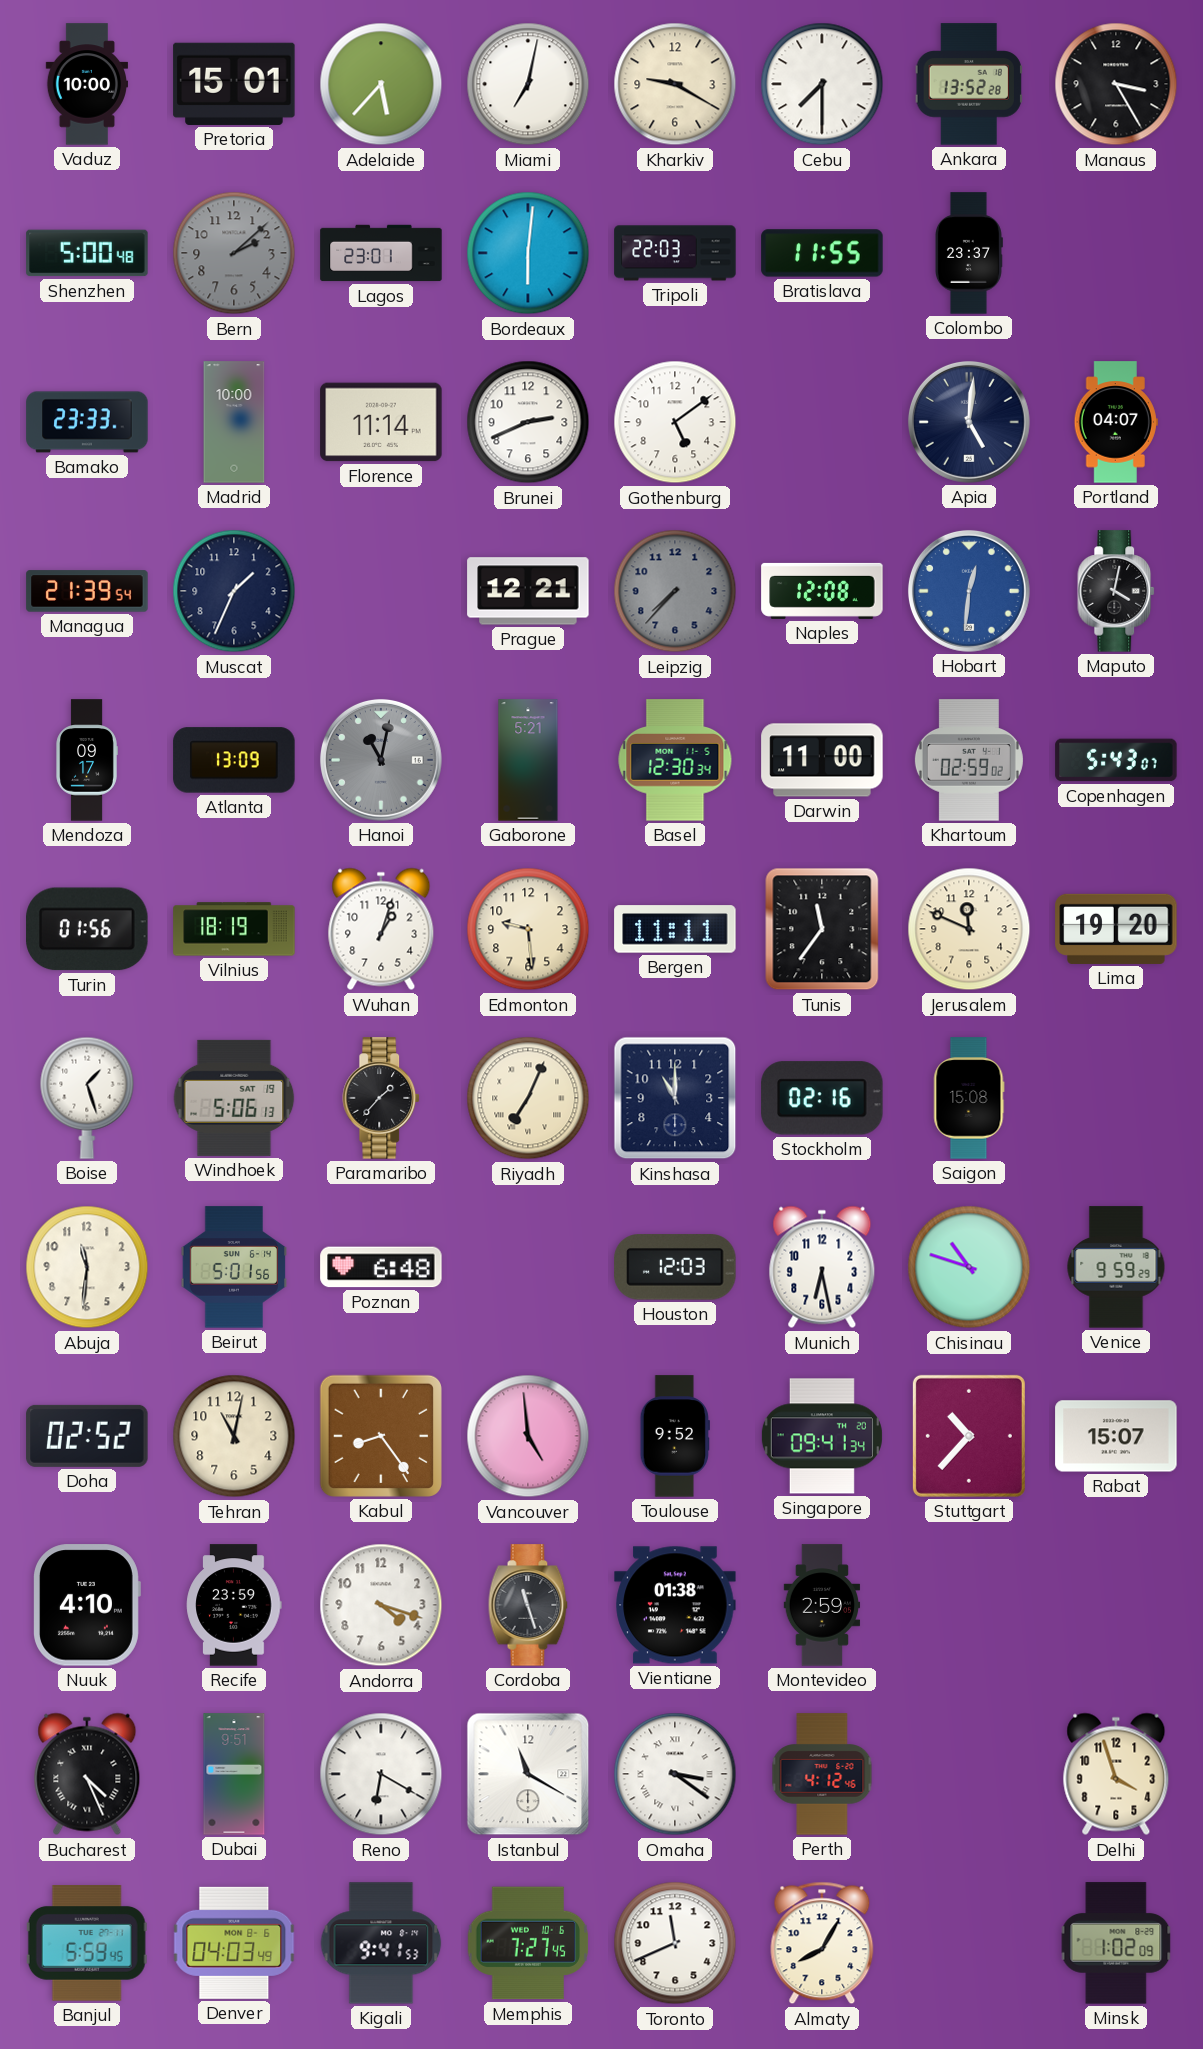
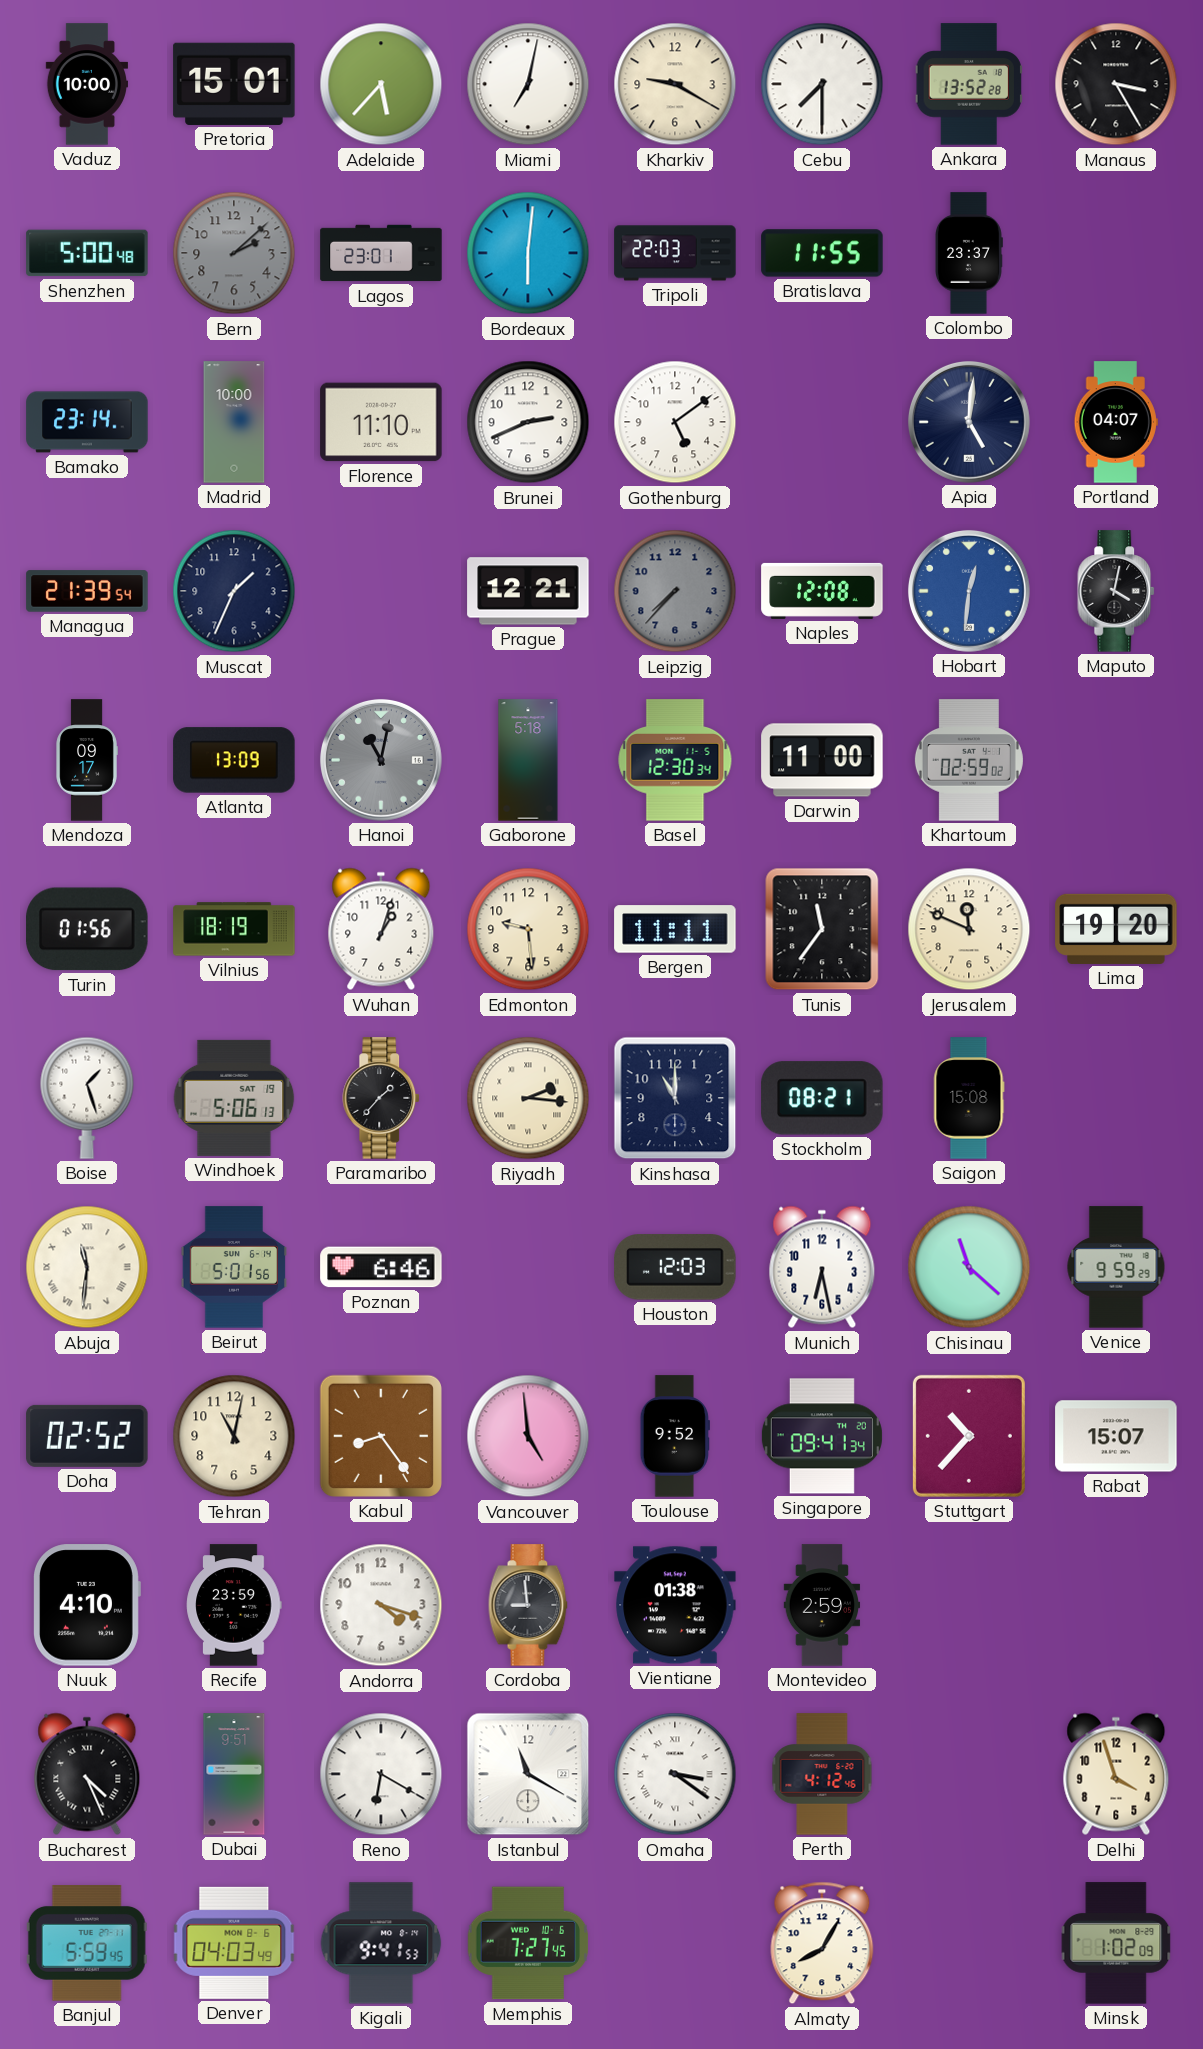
Bamako: 23:33 -> 23:14 (87, 422)
Florence: 11:14 -> 11:10 (381, 422)
Gaborone: 5:21 -> 5:18 (528, 760)
Copenhagen: 5:43 -> none (1116, 760)
Riyadh: 7:04 -> 2:16 (528, 1098)
Stockholm: 02:16 -> 08:21 (822, 1098)
Abuja numerals: Arabic -> Roman (87, 1267)
Poznan: 6:48 -> 6:46 (381, 1267)
Chisinau: 10:48 -> 11:22 (969, 1267)
Cordoba: 11:27 -> 8:59 (528, 1605)
Toronto: 11:41 -> none (675, 1943)
